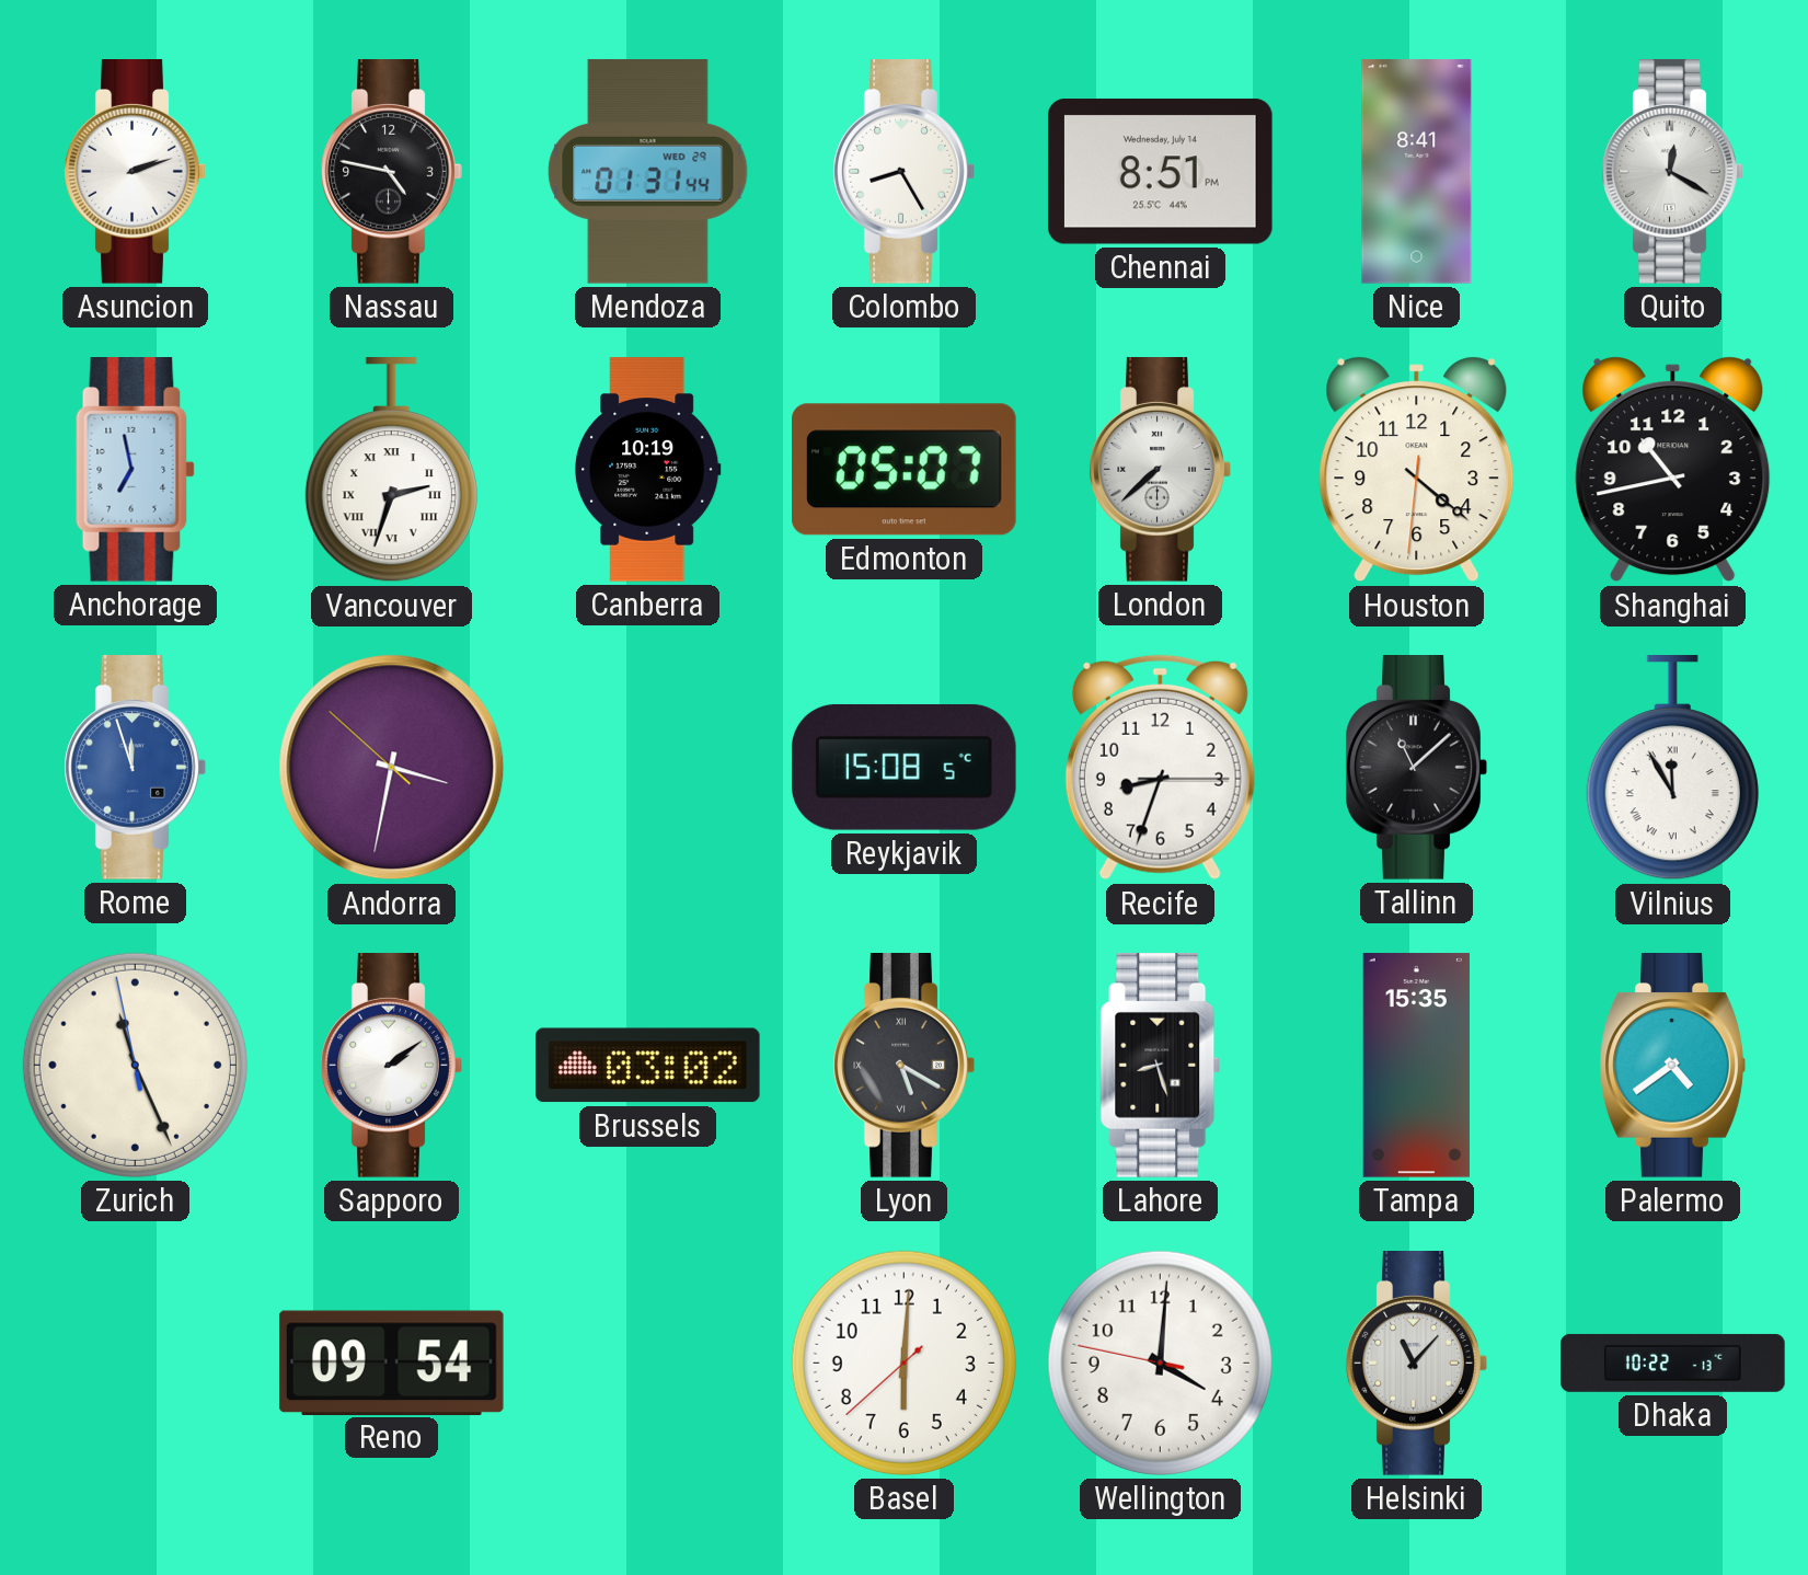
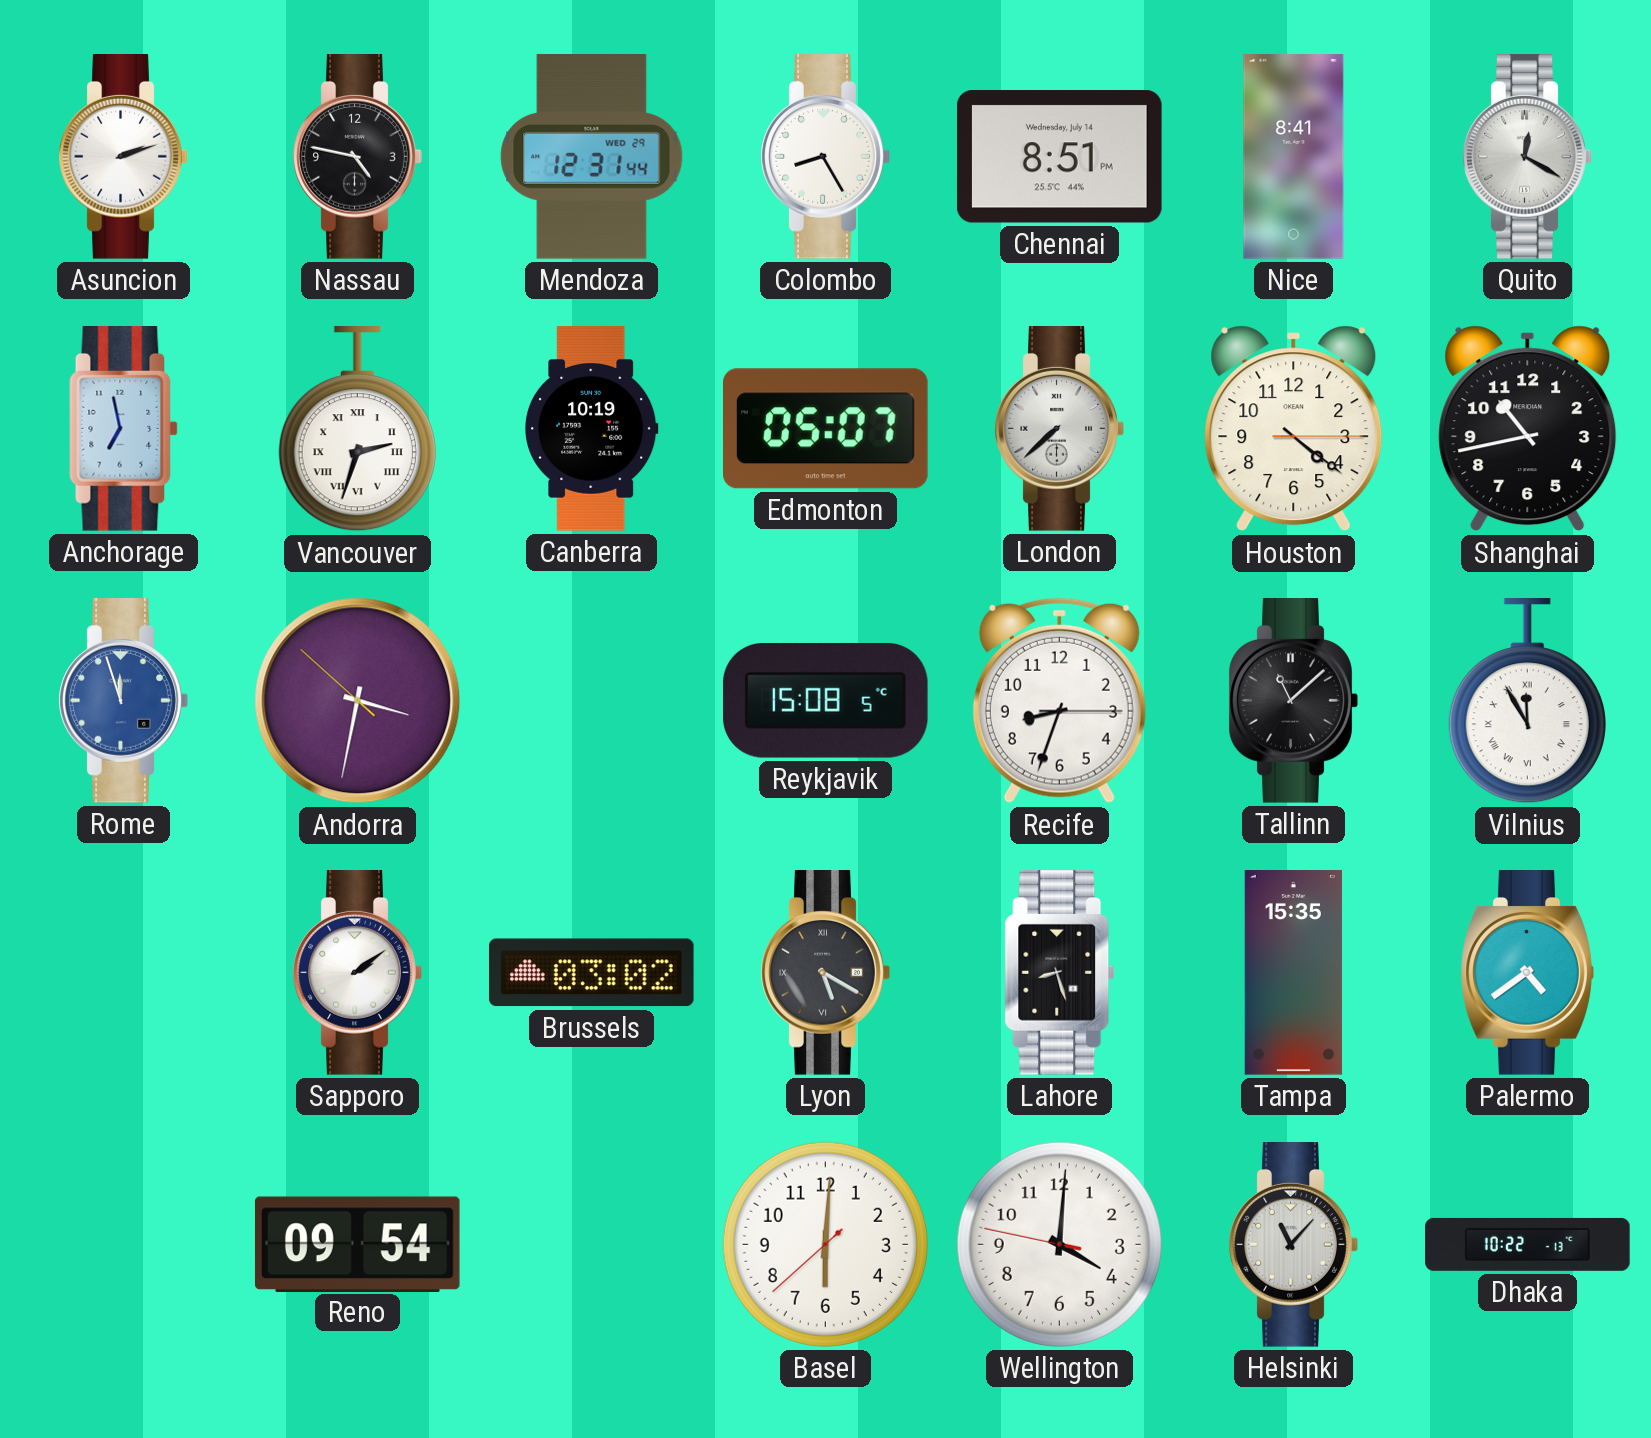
Mendoza: 01:31 -> 12:31 (592, 157)
Houston: 4:21:31 -> 4:21:15 (1294, 429)
Zurich: 11:25 -> none (135, 1065)
